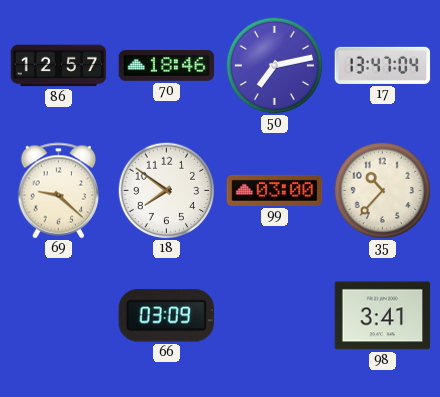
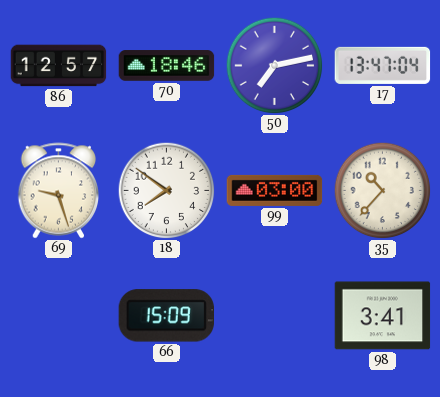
69: 9:22 -> 9:27 (59, 191)
66: 03:09 -> 15:09 (166, 316)
